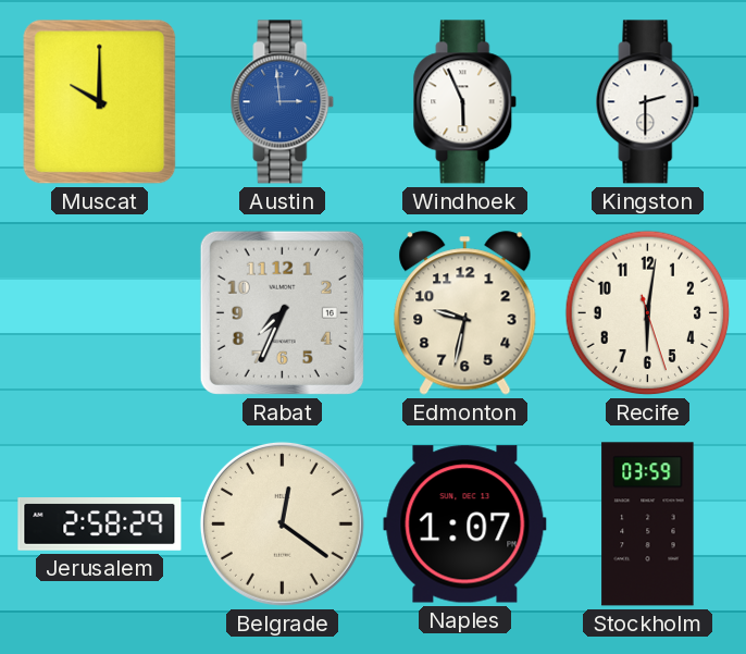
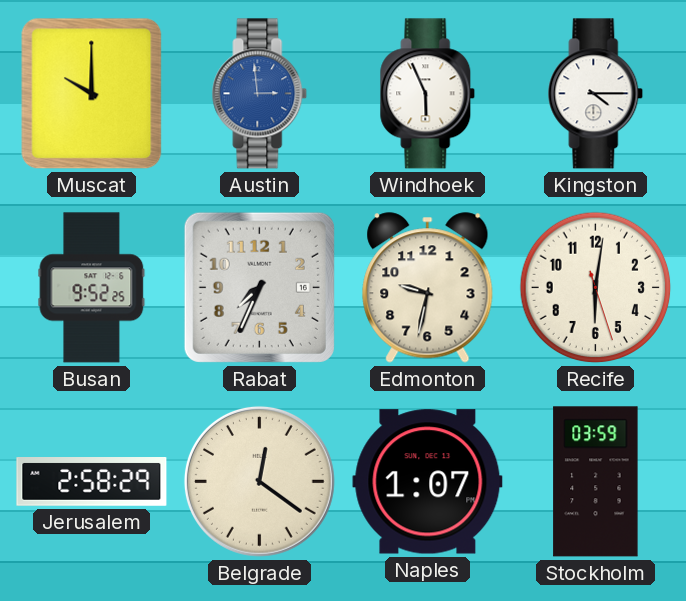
Kingston: 2:30 -> 4:15 (596, 94)
Busan: none -> 9:52 (92, 288)
